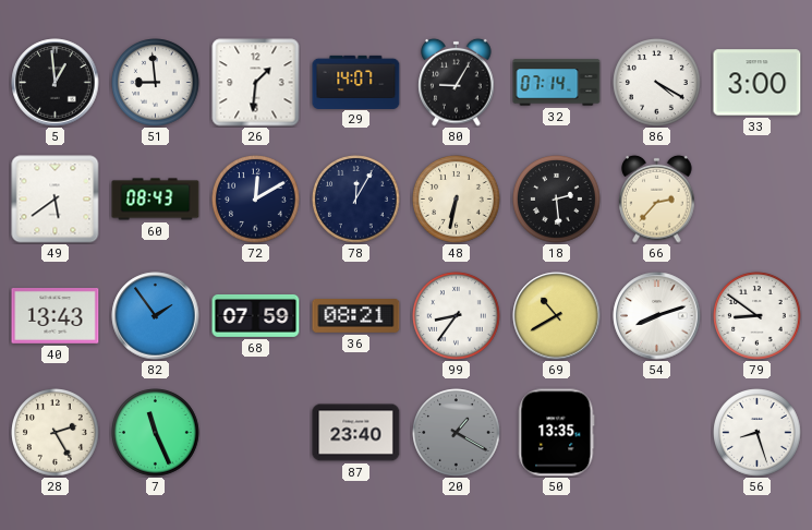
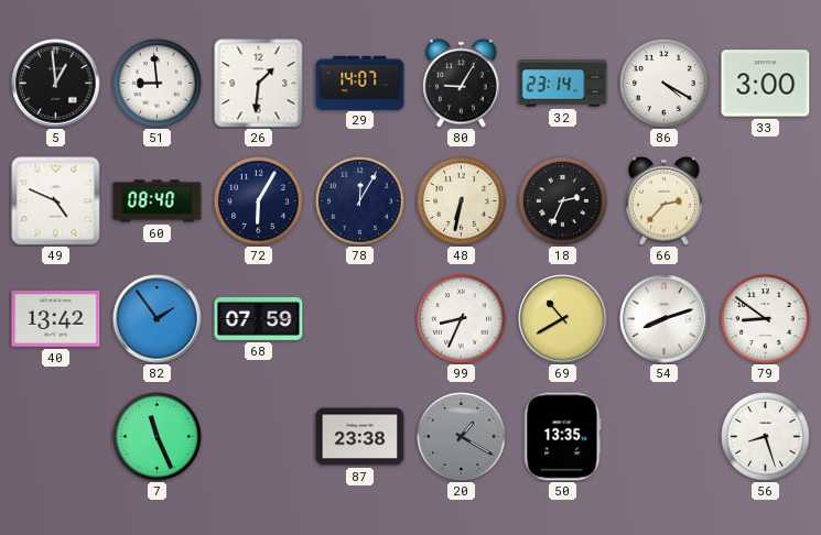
32: 07:14 -> 23:14 (563, 84)
49: 5:39 -> 4:49 (56, 201)
60: 08:43 -> 08:40 (158, 201)
72: 12:10 -> 6:05 (259, 201)
18: 2:29 -> 2:34 (563, 201)
40: 13:43 -> 13:42 (56, 319)
36: 08:21 -> none (356, 316)
99: 8:36 -> 8:34 (462, 319)
28: 2:25 -> none (56, 433)
87: 23:40 -> 23:38 (360, 437)
